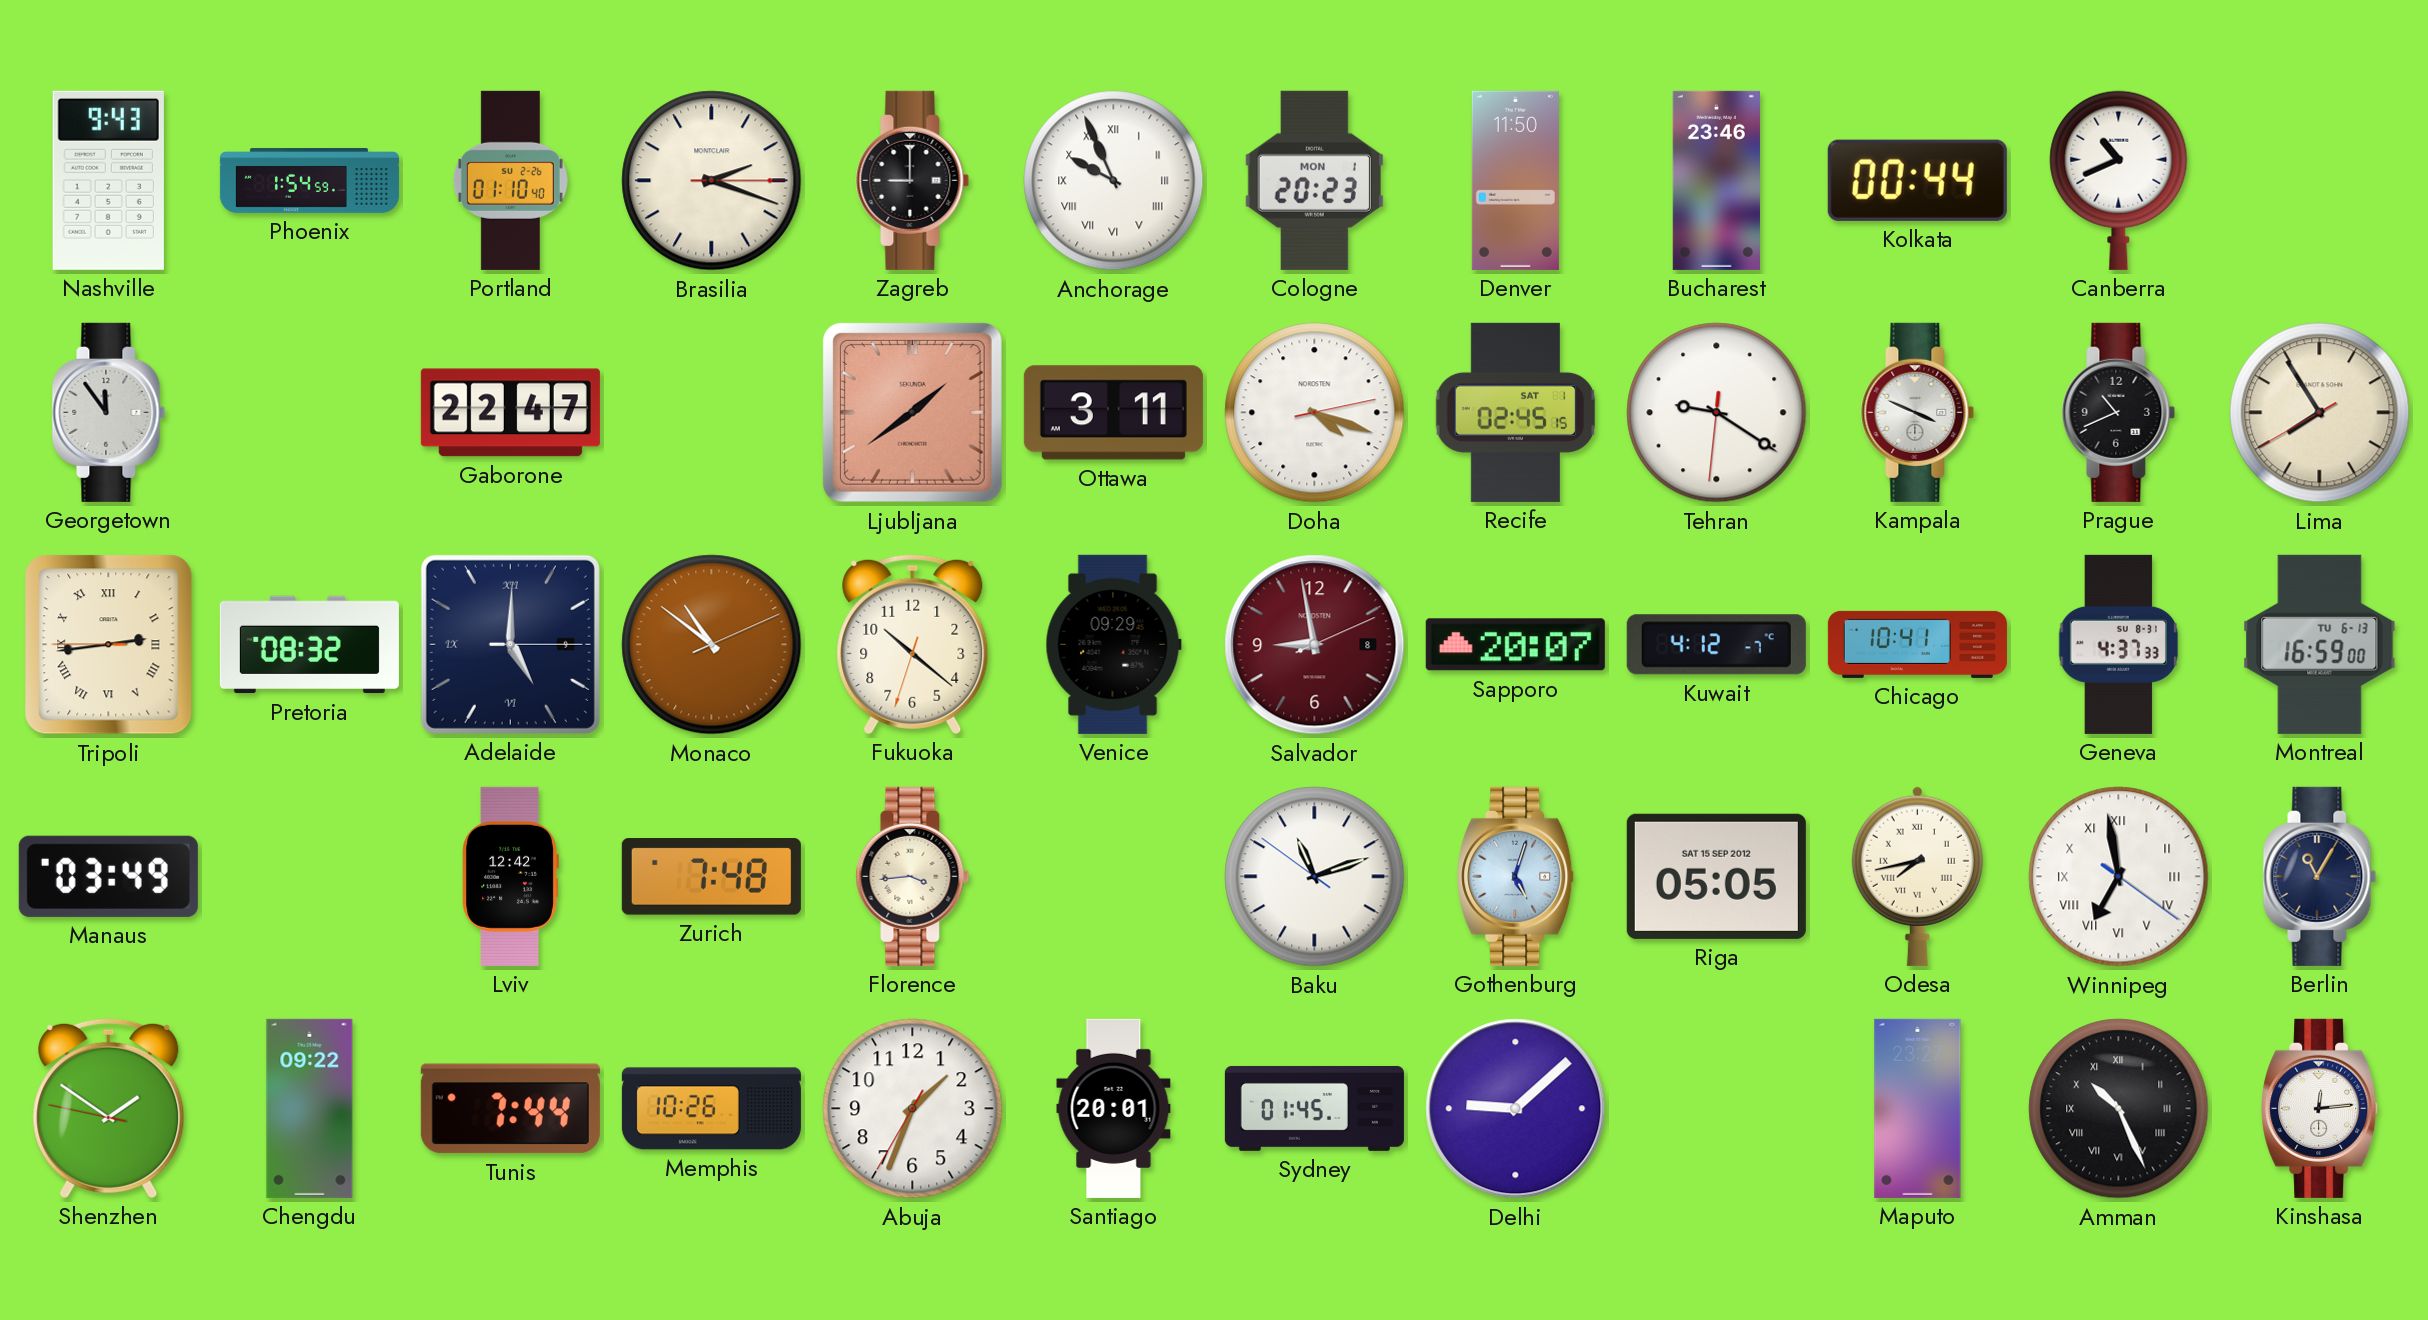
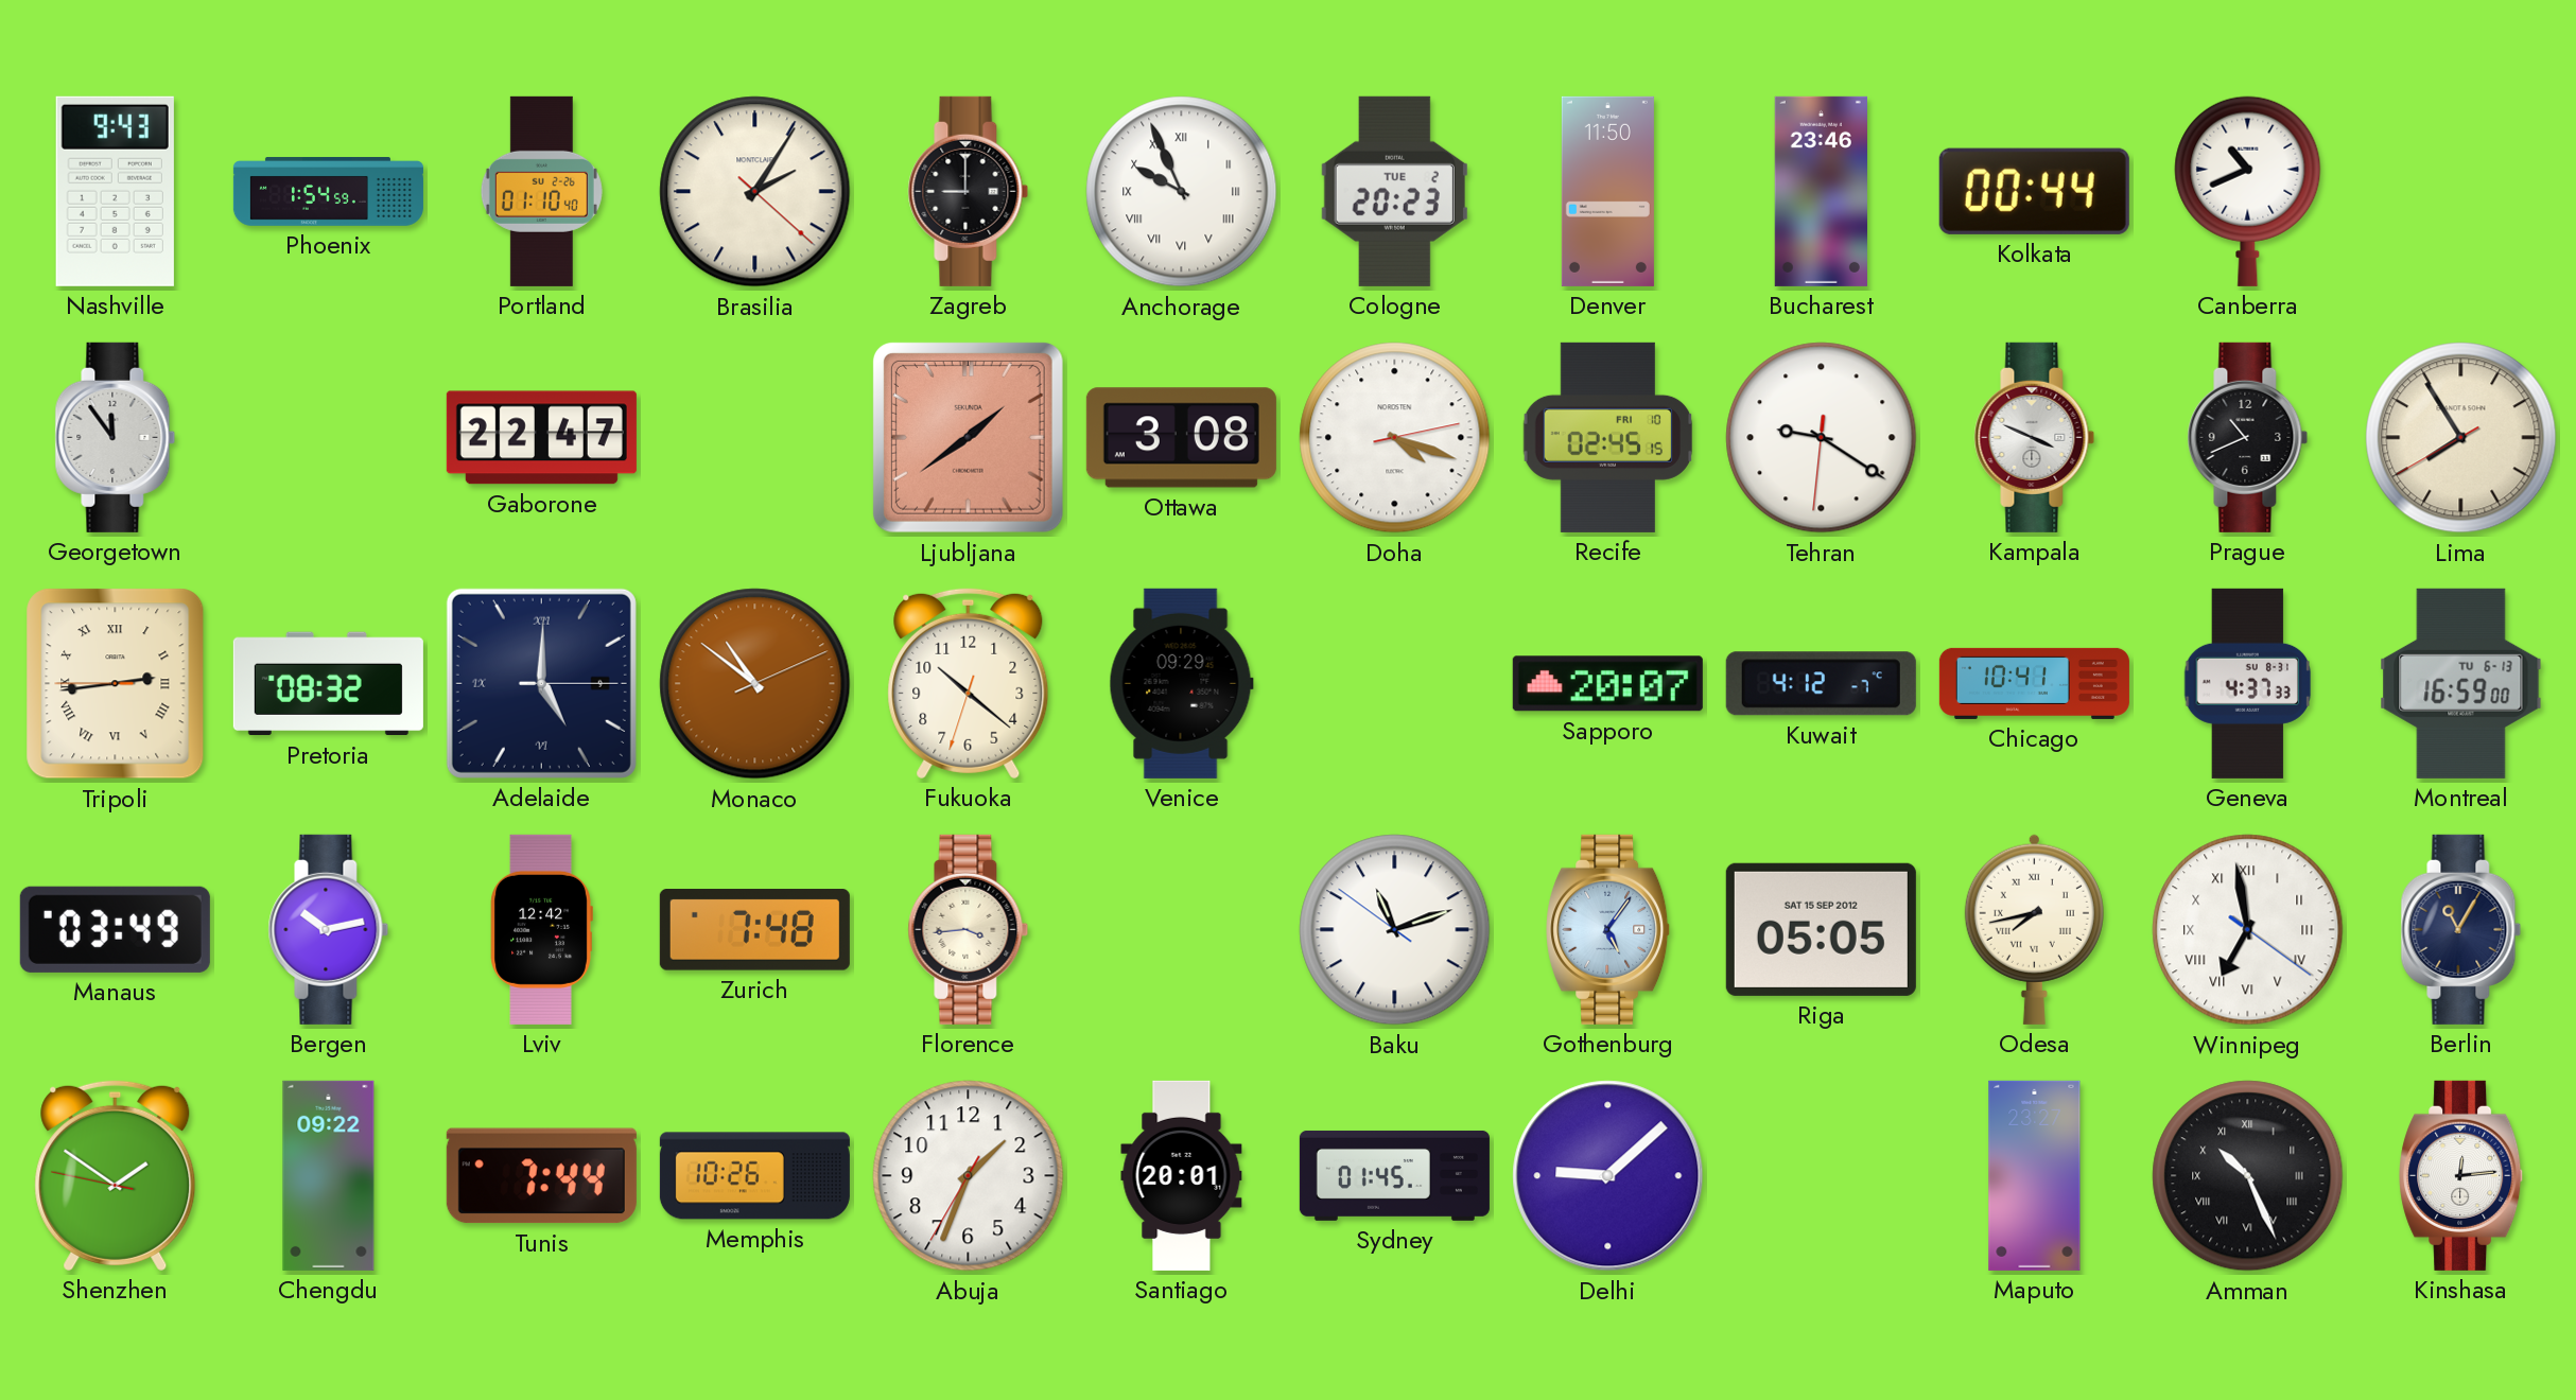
Brasilia: 2:18 -> 2:05 (755, 192)
Cologne date: MON 1 -> TUE 2 (1394, 191)
Ottawa: 3:11 -> 3:08 (1181, 438)
Recife date: SAT 1 -> FRI 10 (1608, 437)
Salvador: 8:58 -> none (1315, 645)
Bergen: none -> 10:13 (329, 929)
Gothenburg: 5:03 -> 5:06 (1608, 929)
